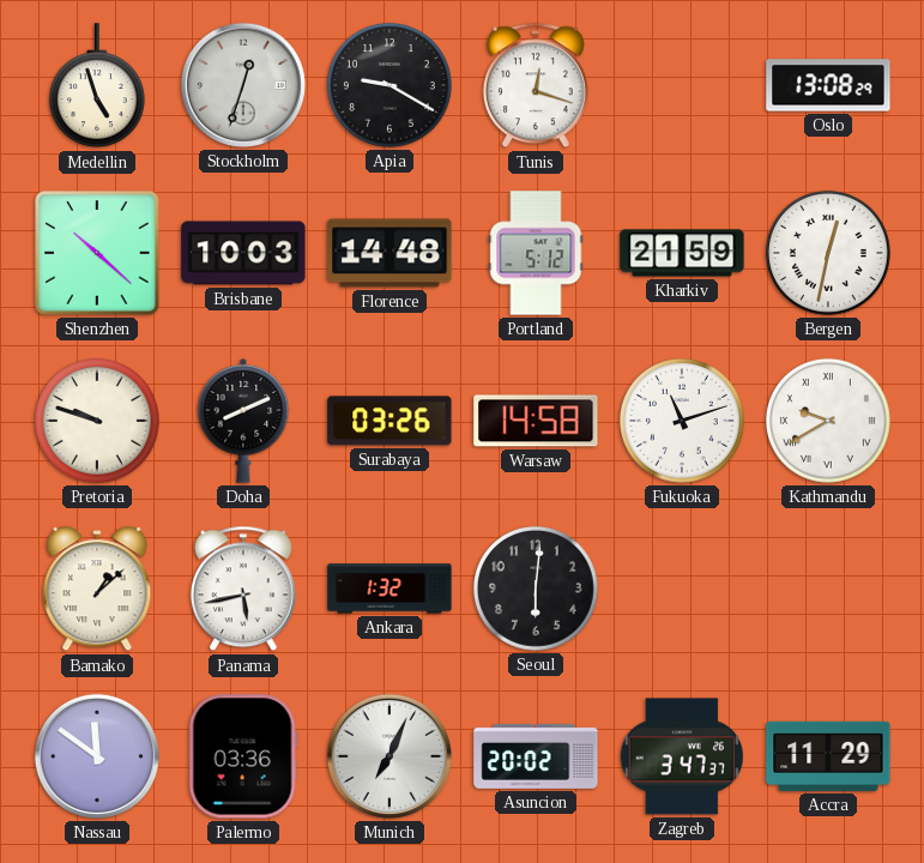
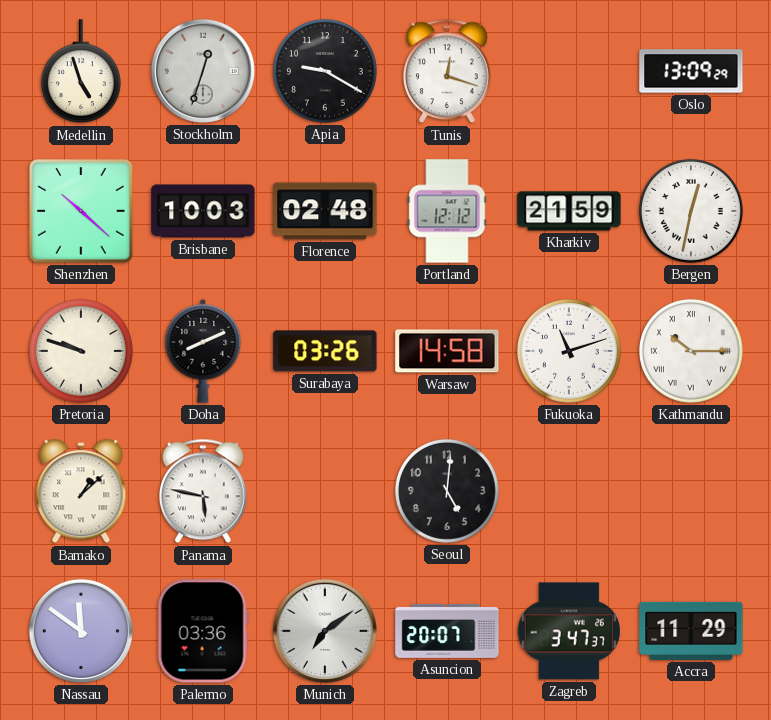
Oslo: 13:08 -> 13:09 (691, 71)
Florence: 14:48 -> 02:48 (325, 211)
Portland: 5:12 -> 12:12 (447, 211)
Kathmandu: 9:40 -> 10:15 (691, 351)
Panama: 5:43 -> 5:47 (204, 491)
Ankara: 1:32 -> none (389, 589)
Seoul: 6:01 -> 5:01 (447, 491)
Munich: 7:04 -> 7:09 (325, 631)
Asuncion: 20:02 -> 20:07 (447, 631)
